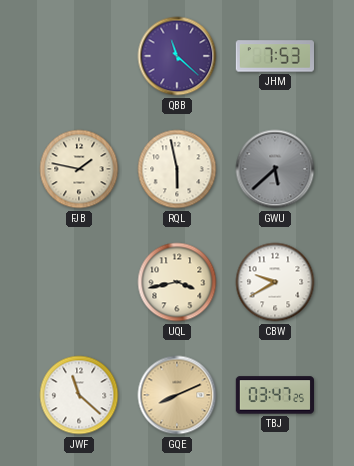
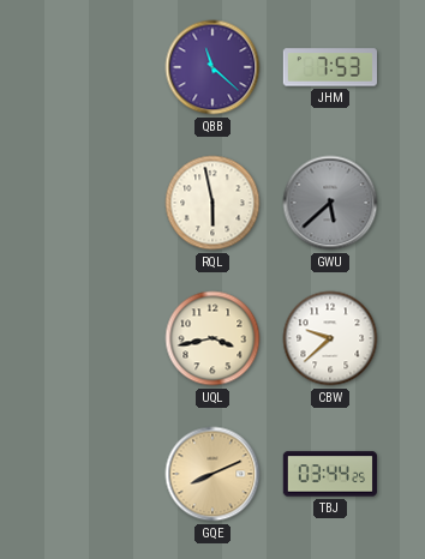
FJB: 1:47 -> none (79, 169)
CBW: 9:40 -> 9:38 (330, 338)
JWF: 11:22 -> none (79, 395)
TBJ: 03:47 -> 03:44 (329, 474)
